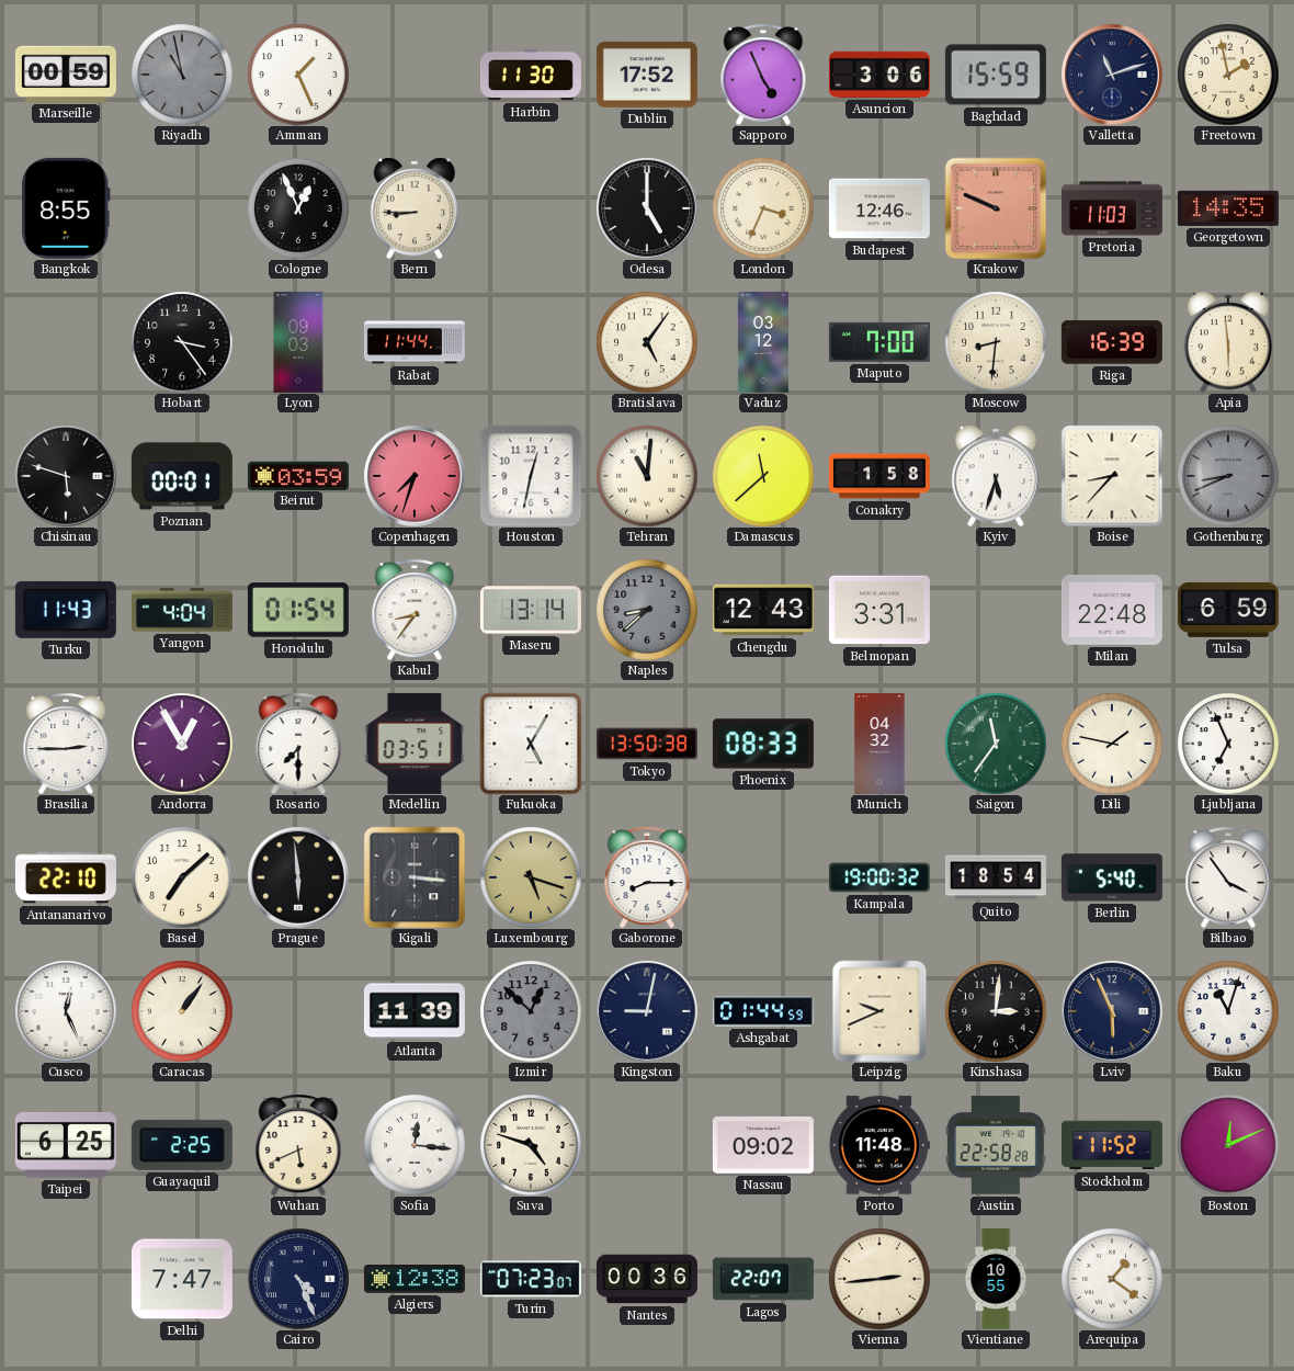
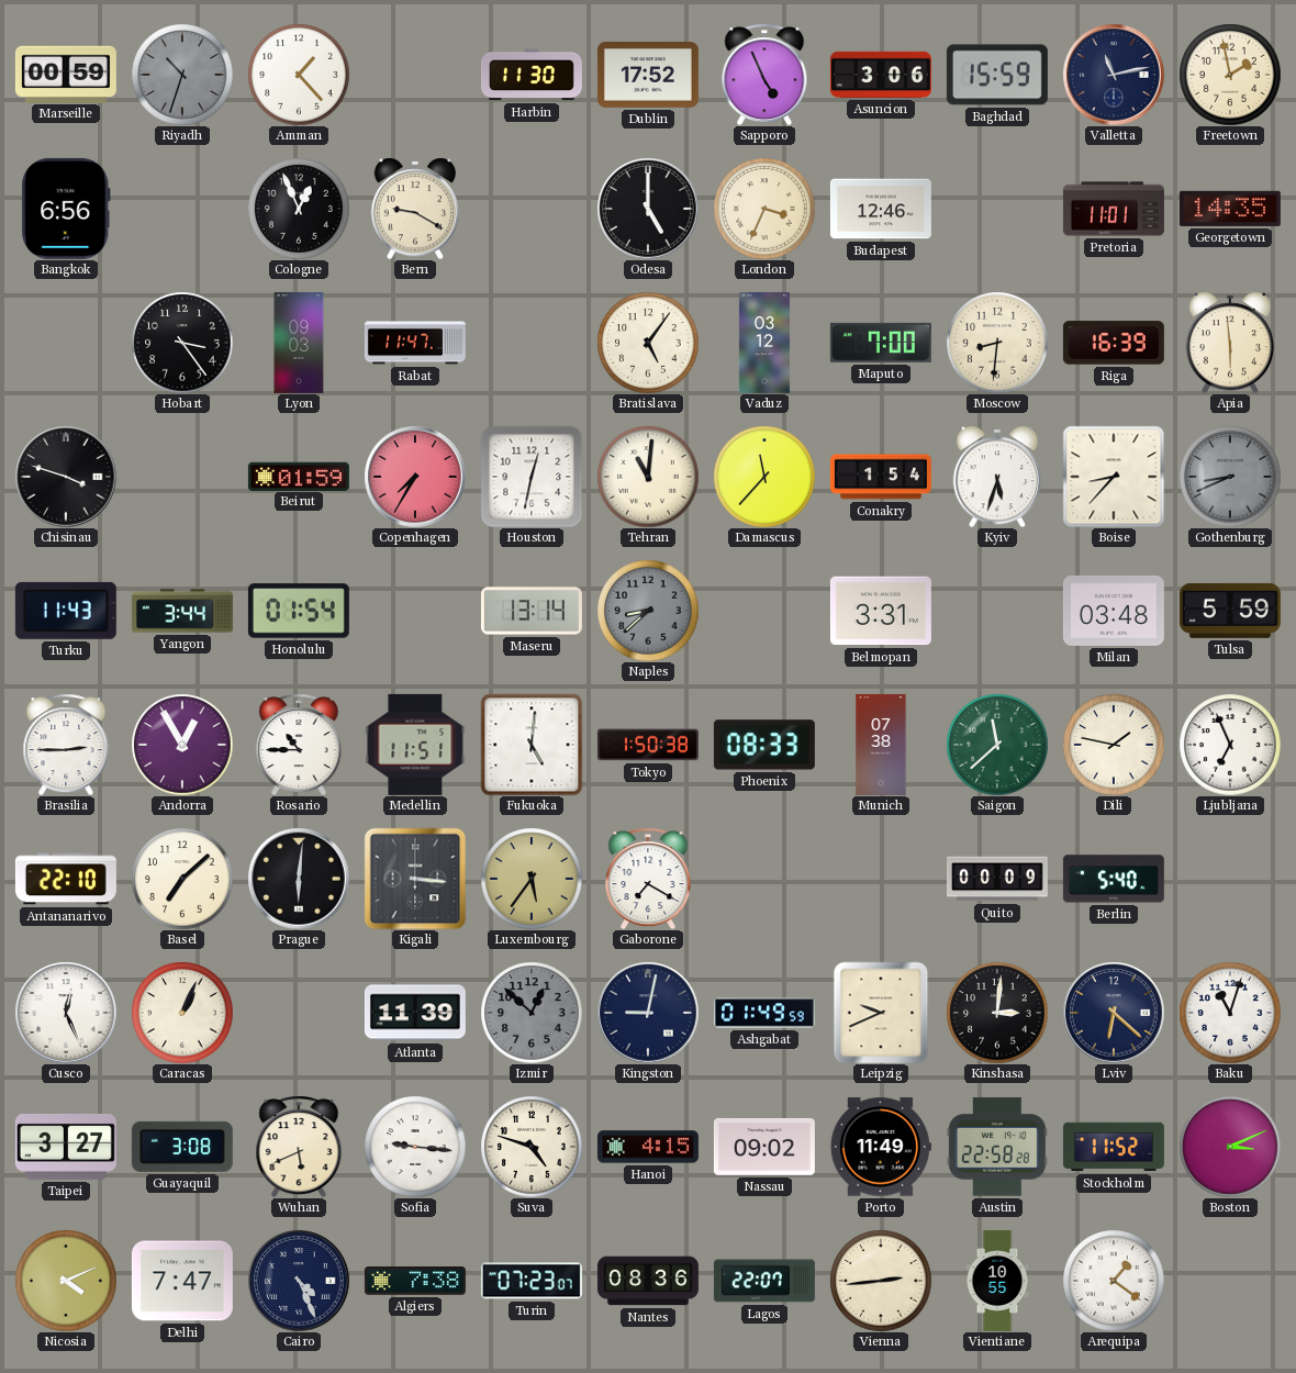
Riyadh: 10:58 -> 10:33 (182, 75)
Amman: 1:26 -> 1:23 (299, 75)
Valletta: 11:12 -> 11:13 (1114, 75)
Bangkok: 8:55 -> 6:56 (66, 209)
Bern: 8:45 -> 9:20 (414, 209)
Krakow: 9:49 -> none (996, 208)
Pretoria: 11:03 -> 11:01 (1114, 209)
Rabat: 11:44 -> 11:47 (415, 343)
Chisinau: 5:48 -> 3:48 (66, 477)
Poznan: 00:01 -> none (182, 476)
Beirut: 03:59 -> 01:59 (299, 476)
Copenhagen: 7:33 -> 7:35 (415, 477)
Damascus: 11:38 -> 11:37 (764, 477)
Conakry: 1:58 -> 1:54 (881, 477)
Yangon: 4:04 -> 3:44 (182, 611)
Kabul: 8:36 -> none (415, 610)
Chengdu: 12:43 -> none (763, 610)
Milan: 22:48 -> 03:48 (1114, 611)
Tulsa: 6:59 -> 5:59 (1230, 611)
Rosario: 7:30 -> 10:45 (299, 745)
Medellin: 03:51 -> 11:51 (415, 745)
Fukuoka: 5:05 -> 5:01 (532, 745)
Tokyo: 13:50 -> 1:50 (648, 745)
Munich: 04:32 -> 07:38 (881, 745)
Saigon: 11:36 -> 11:38 (997, 745)
Prague: 5:59 -> 6:01 (299, 879)
Luxembourg: 5:18 -> 5:36 (532, 879)
Gaborone: 8:15 -> 7:20 (648, 879)
Kampala: 19:00 -> none (879, 877)
Quito: 18:54 -> 00:09 (997, 879)
Bilbao: 3:54 -> none (1228, 877)
Caracas: 1:06 -> 1:04 (182, 1013)
Ashgabat: 01:44 -> 01:49 (764, 1013)
Lviv: 5:56 -> 6:22 (1114, 1013)
Taipei: 6:25 -> 3:27 (66, 1147)
Guayaquil: 2:25 -> 3:08 (182, 1147)
Sofia: 12:16 -> 9:16 (415, 1147)
Hanoi: none -> 4:15 (648, 1147)
Porto: 11:48 -> 11:49 (881, 1147)
Boston: 12:11 -> 3:11 (1230, 1147)
Nicosia: none -> 4:11 (66, 1281)
Algiers: 12:38 -> 7:38 (415, 1281)
Nantes: 00:36 -> 08:36 (648, 1281)
